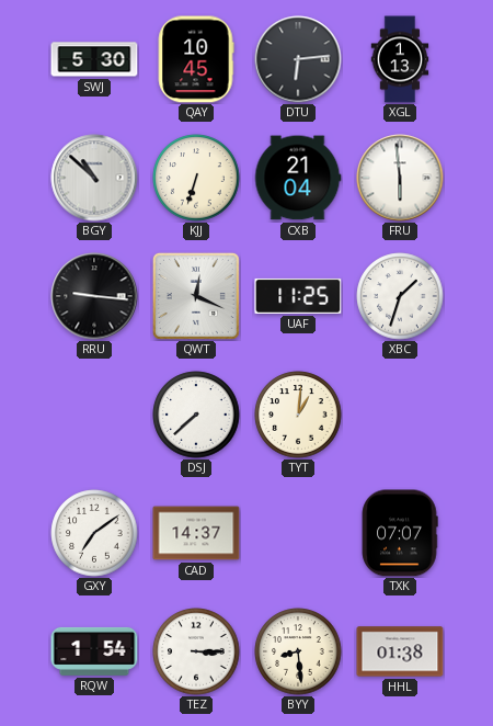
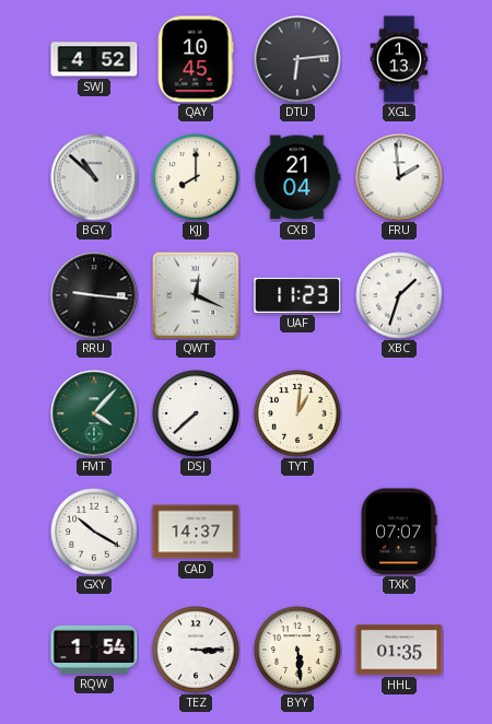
SWJ: 5:30 -> 4:52 (94, 59)
KJJ: 6:33 -> 8:00 (196, 177)
FRU: 5:59 -> 1:59 (399, 177)
UAF: 11:25 -> 11:23 (297, 295)
FMT: none -> 4:07 (94, 413)
GXY: 7:09 -> 10:20 (94, 532)
BYY: 8:29 -> 5:29 (297, 650)
HHL: 01:38 -> 01:35 (399, 650)
